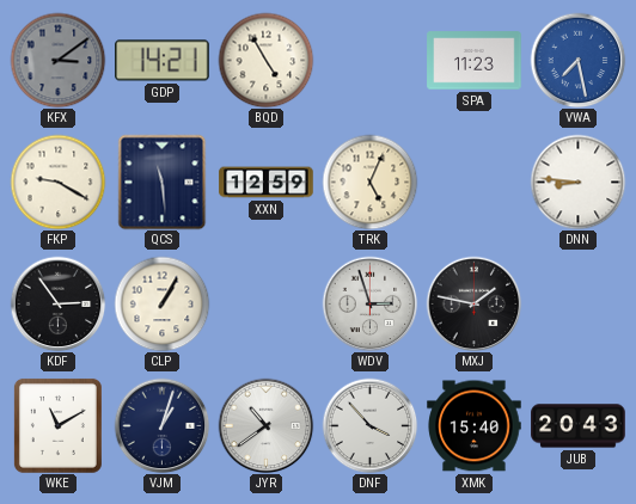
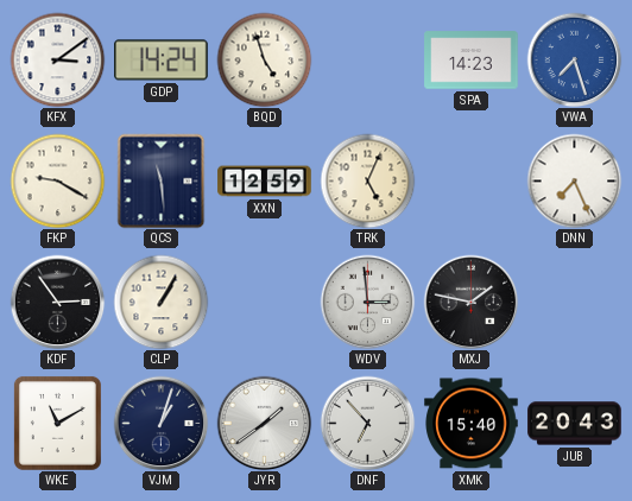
KFX dial: grey -> white (57, 59)
GDP: 14:21 -> 14:24 (162, 61)
BQD: 4:55 -> 4:57 (264, 59)
SPA: 11:23 -> 14:23 (472, 61)
VWA: 7:28 -> 7:27 (574, 59)
DNN: 8:46 -> 7:26 (574, 180)
WDV: 2:57 -> 2:59 (367, 302)
JYR: 10:39 -> 1:39 (264, 423)
DNF: 3:53 -> 6:53 (367, 423)
